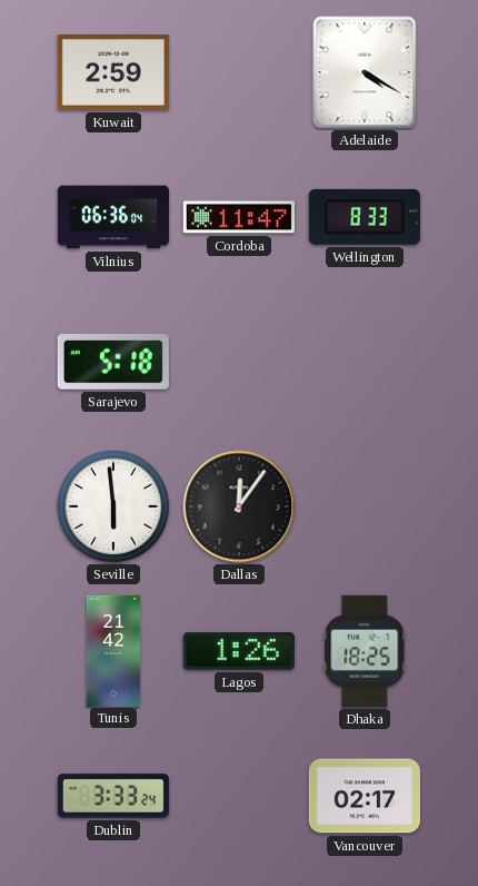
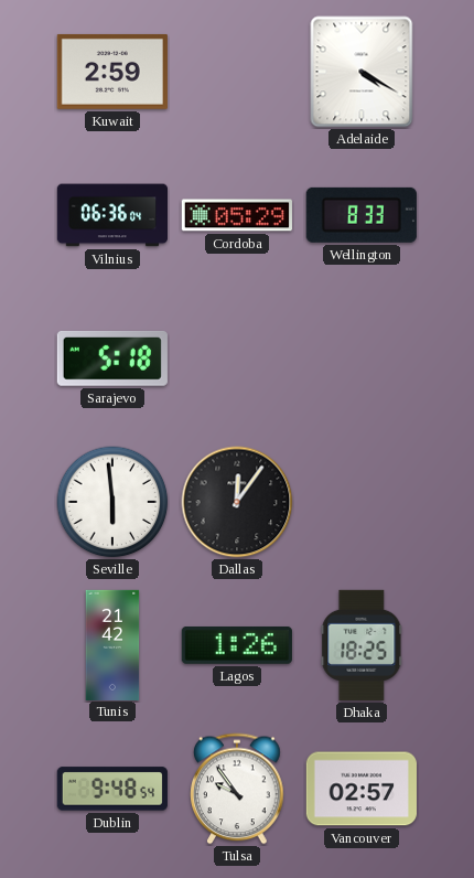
Cordoba: 11:47 -> 05:29 (237, 215)
Dublin: 3:33 -> 9:48 (112, 789)
Tulsa: none -> 9:54 (237, 789)
Vancouver: 02:17 -> 02:57 (362, 789)
